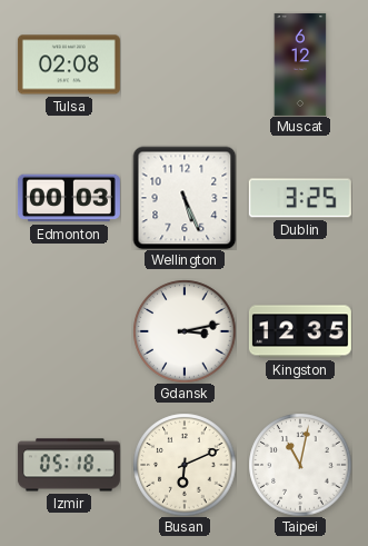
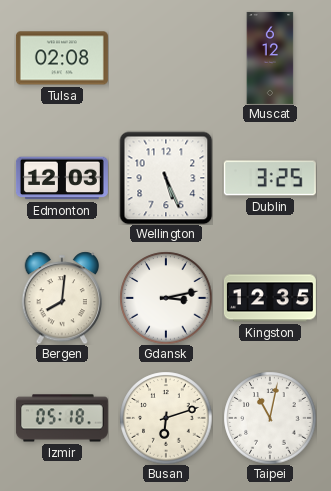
Edmonton: 00:03 -> 12:03 (62, 178)
Bergen: none -> 8:01 (62, 298)
Busan: 6:11 -> 6:12 (166, 418)
